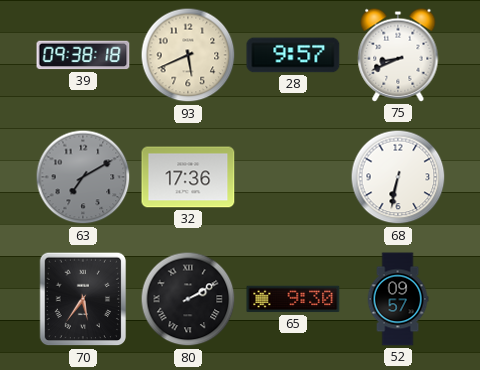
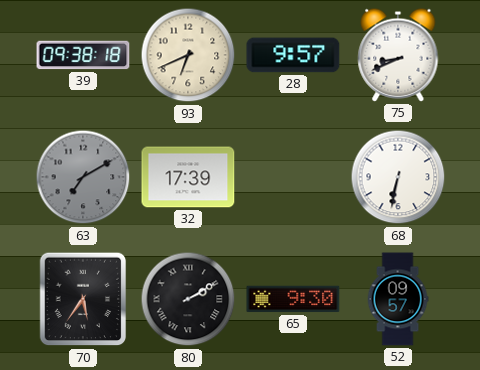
93: 5:41 -> 6:41 (188, 55)
32: 17:36 -> 17:39 (188, 177)
